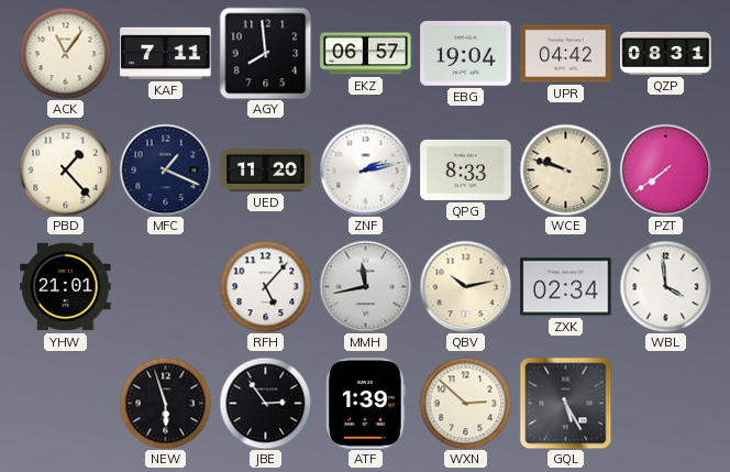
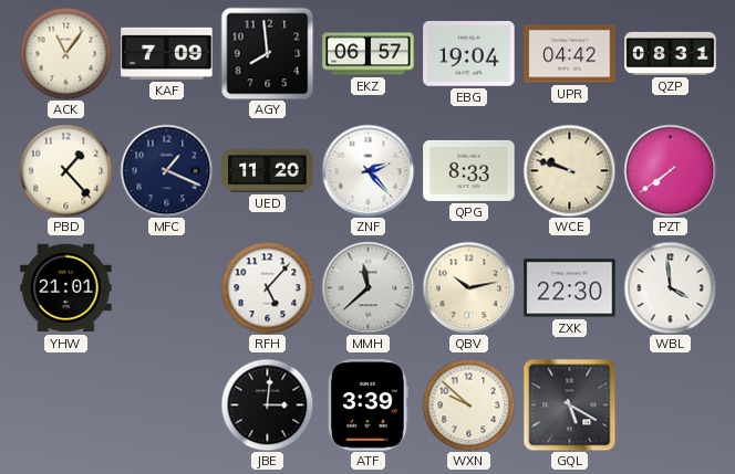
KAF: 7:11 -> 7:09 (167, 53)
ZNF: 2:13 -> 2:23 (367, 170)
MMH: 11:43 -> 11:38 (367, 287)
ZXK: 02:34 -> 22:30 (570, 288)
NEW: 5:57 -> none (165, 403)
JBE: 2:54 -> 3:01 (267, 404)
ATF: 1:39 -> 3:39 (369, 405)
WXN: 2:52 -> 9:52 (468, 404)
GQL: 5:25 -> 5:20 (569, 404)
